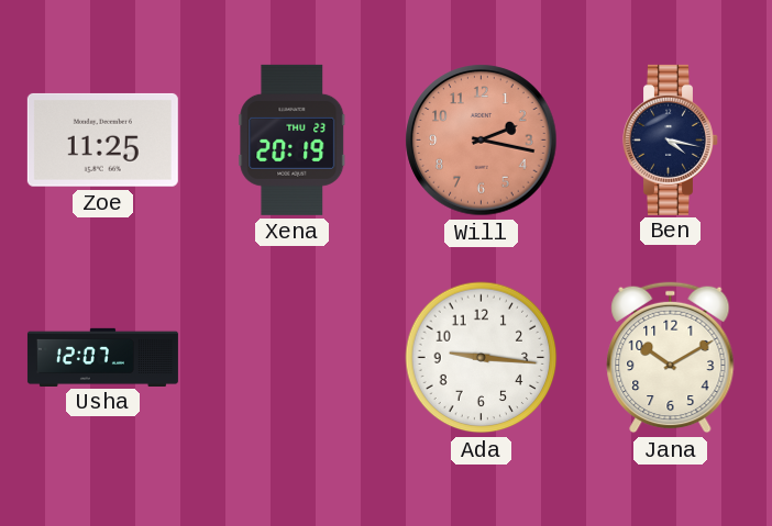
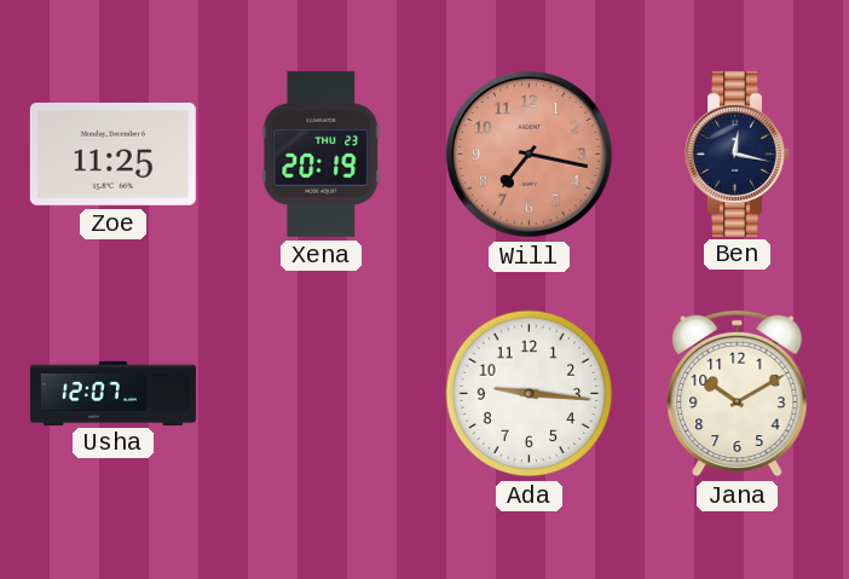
Will: 2:17 -> 7:17 (530, 155)
Ben: 4:17 -> 12:17 (738, 154)
